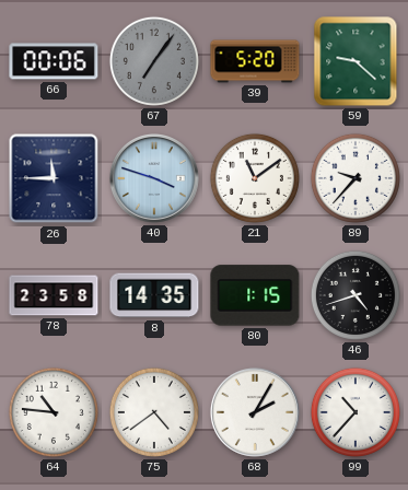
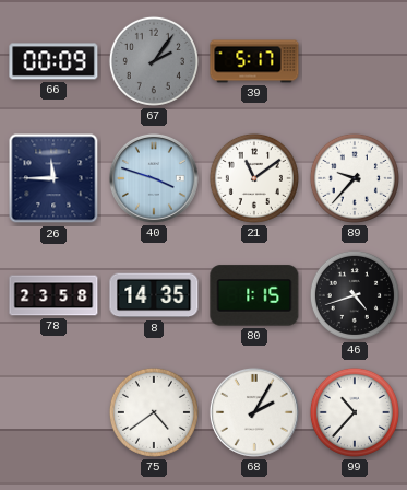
66: 00:06 -> 00:09 (53, 61)
67: 7:06 -> 2:06 (154, 61)
39: 5:20 -> 5:17 (254, 61)
59: 9:22 -> none (355, 61)
64: 10:46 -> none (54, 412)
